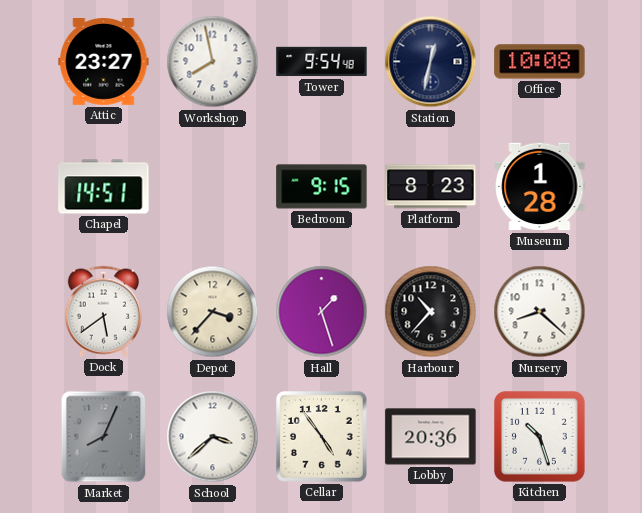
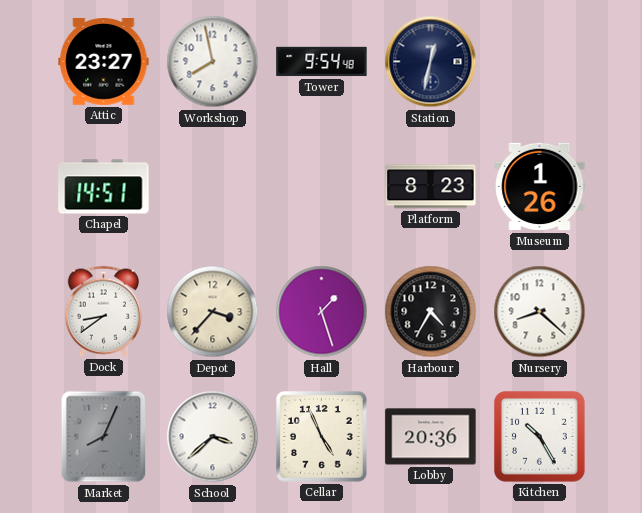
Office: 10:08 -> none (540, 62)
Bedroom: 9:15 -> none (322, 187)
Museum: 1:28 -> 1:26 (540, 187)
Dock: 5:39 -> 8:39 (103, 311)
Harbour: 10:37 -> 4:35 (431, 312)
Cellar: 4:54 -> 4:56 (322, 437)
Kitchen: 10:27 -> 10:25 (539, 436)
